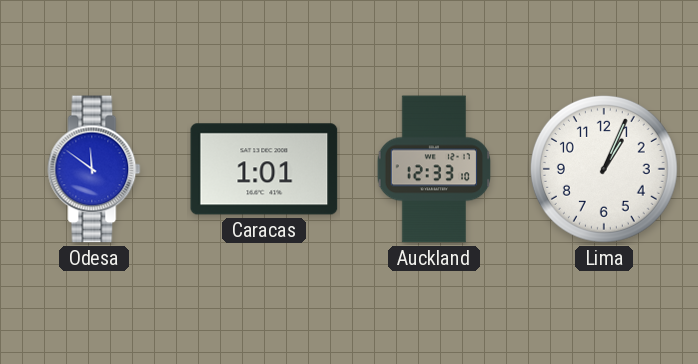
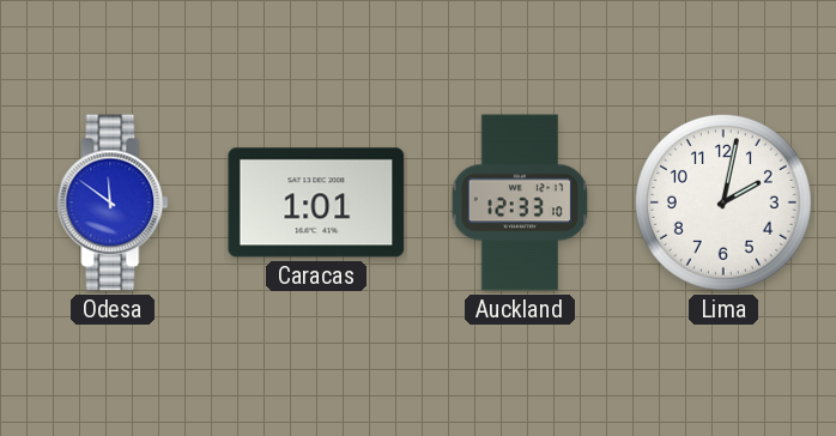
Lima: 1:04 -> 2:02 (723, 202)
